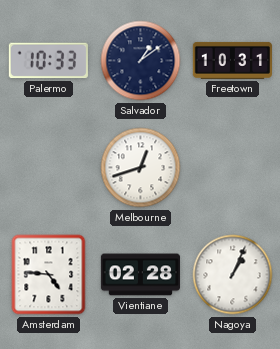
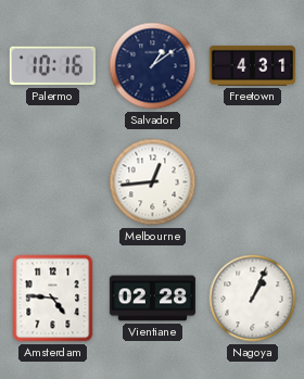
Palermo: 10:33 -> 10:16 (52, 66)
Freetown: 10:31 -> 4:31 (252, 65)
Melbourne: 12:42 -> 12:44 (153, 182)
